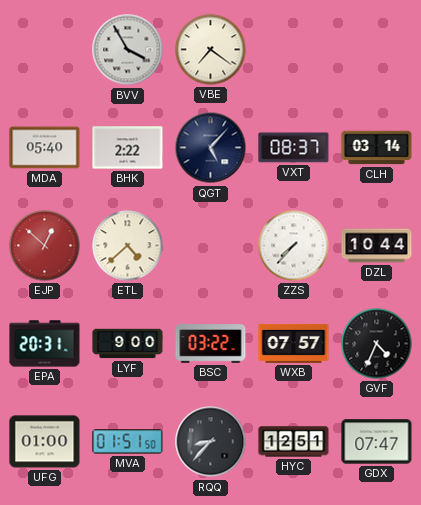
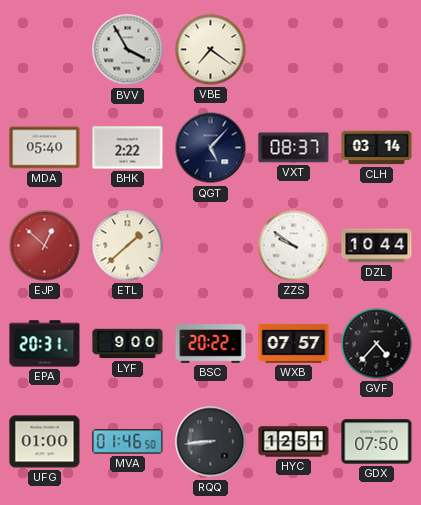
ETL: 4:38 -> 1:38 (128, 246)
ZZS: 7:37 -> 9:51 (294, 246)
BSC: 03:22 -> 20:22 (211, 344)
GVF: 4:34 -> 4:37 (377, 344)
MVA: 01:51 -> 01:46 (128, 442)
RQQ: 8:37 -> 8:44 (211, 442)
GDX: 07:47 -> 07:50 (377, 442)
